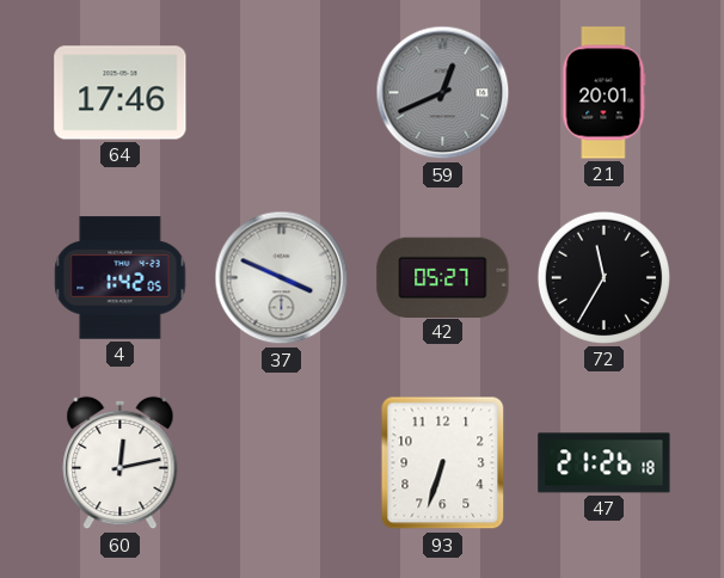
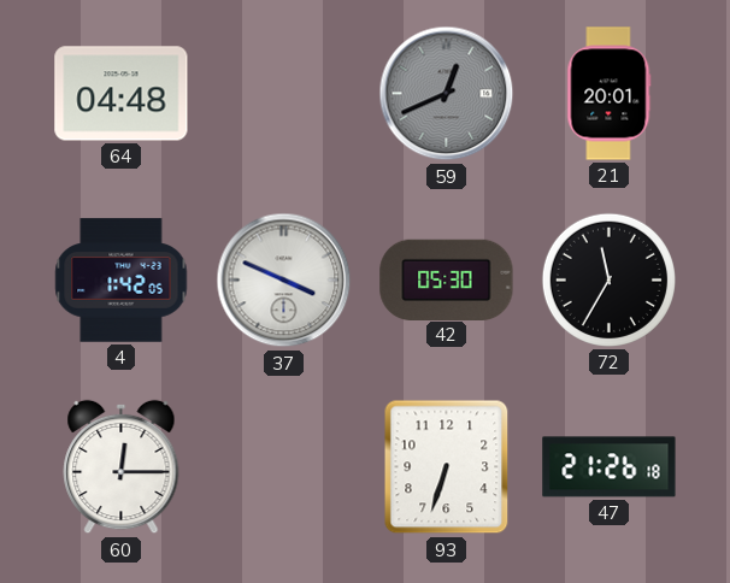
64: 17:46 -> 04:48 (122, 94)
42: 05:27 -> 05:30 (447, 279)
60: 12:13 -> 12:15 (122, 467)
